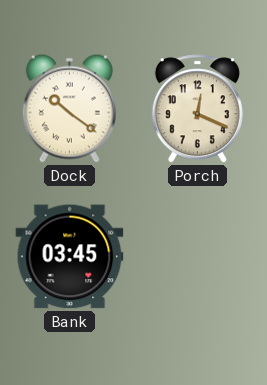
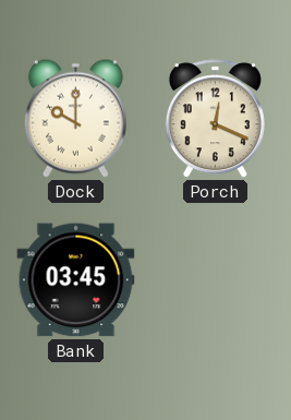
Dock: 10:21 -> 10:00 (75, 118)
